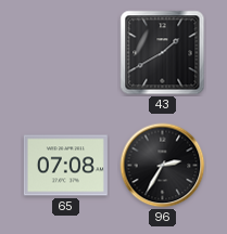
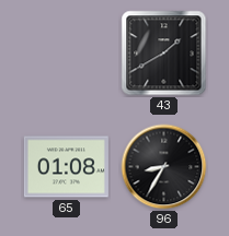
65: 07:08 -> 01:08 (66, 167)
96: 2:35 -> 8:35 (164, 167)
